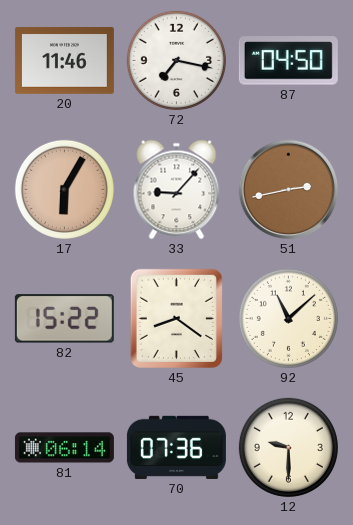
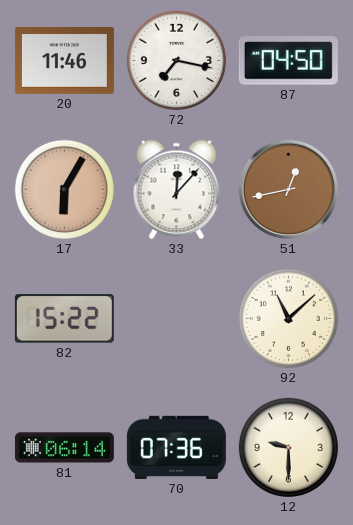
33: 9:07 -> 12:07 (177, 190)
51: 2:43 -> 12:43 (289, 190)
45: 8:21 -> none (176, 318)
